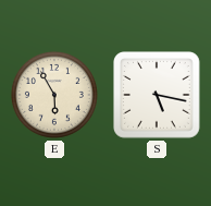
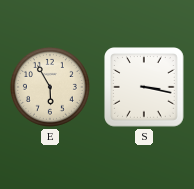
S: 5:17 -> 3:17 (145, 88)
